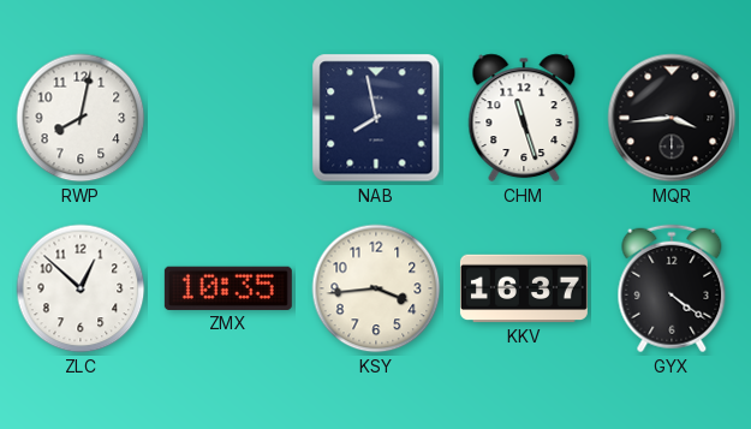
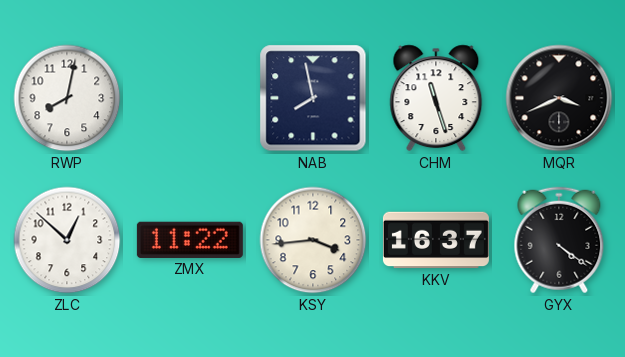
MQR: 3:44 -> 3:41 (559, 98)
ZMX: 10:35 -> 11:22 (190, 240)
